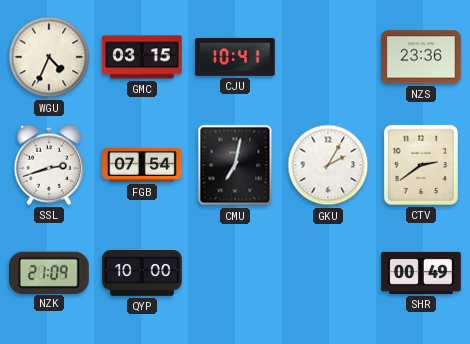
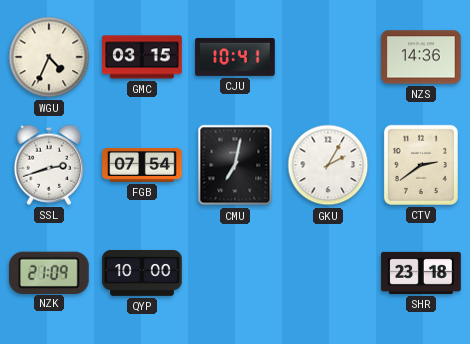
NZS: 23:36 -> 14:36 (421, 57)
SHR: 00:49 -> 23:18 (421, 273)
